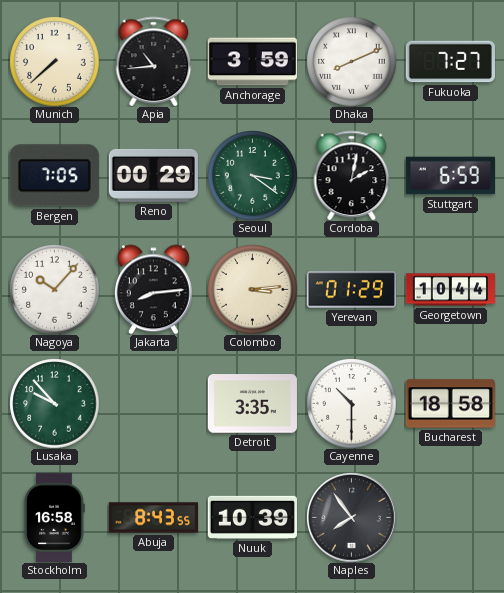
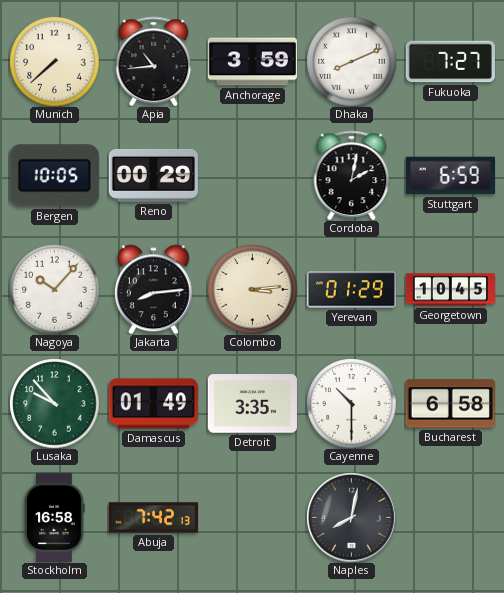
Bergen: 7:05 -> 10:05 (54, 176)
Seoul: 3:21 -> none (252, 175)
Georgetown: 10:44 -> 10:45 (450, 290)
Damascus: none -> 01:49 (153, 404)
Bucharest: 18:58 -> 6:58 (450, 404)
Abuja: 8:43 -> 7:42 (153, 518)
Nuuk: 10:39 -> none (252, 517)
Naples: 7:54 -> 8:02 (351, 517)
